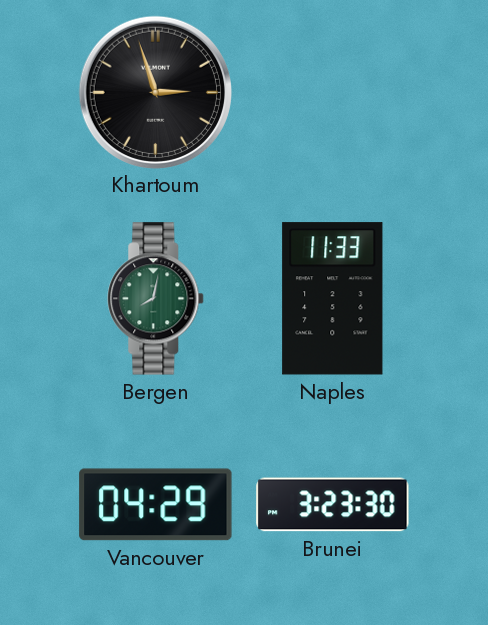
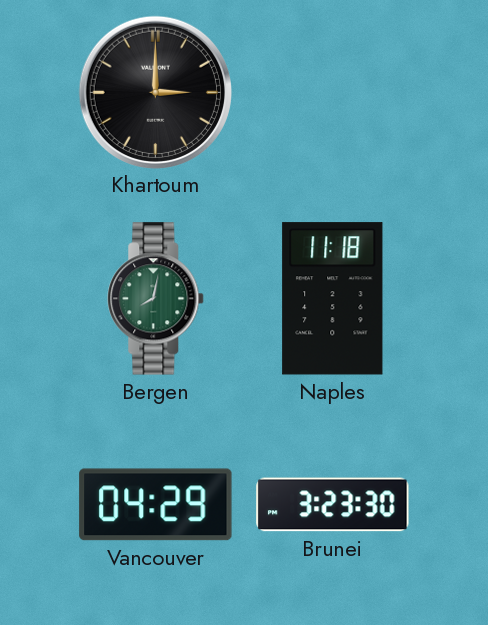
Khartoum: 2:57 -> 3:00 (155, 92)
Naples: 11:33 -> 11:18 (333, 299)
